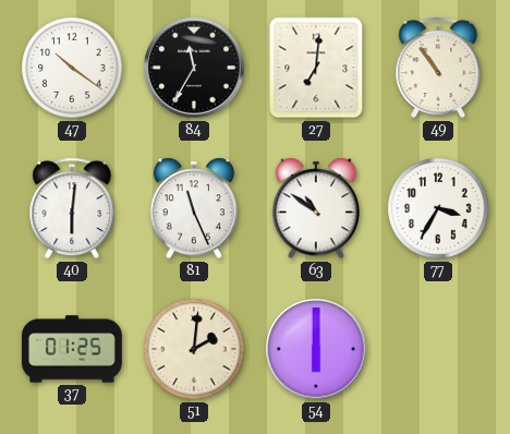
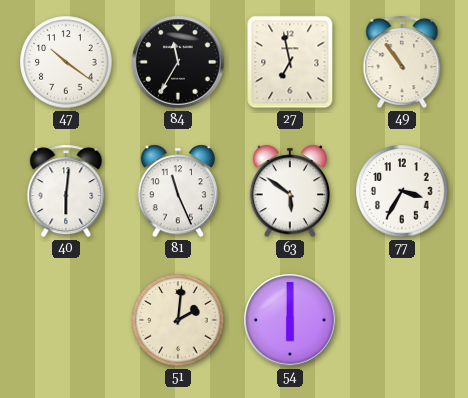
27: 7:01 -> 6:58 (290, 62)
63: 10:51 -> 5:51 (290, 191)
37: 01:25 -> none (72, 349)
